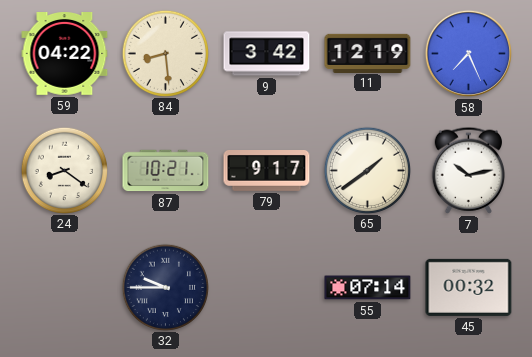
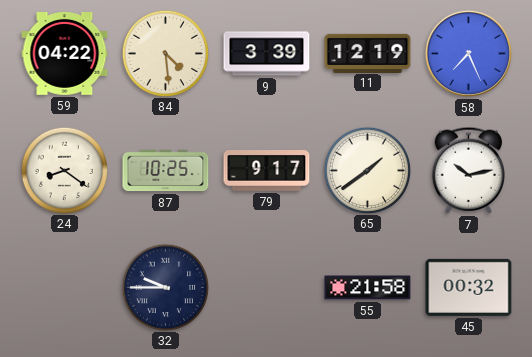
84: 8:29 -> 4:29 (165, 53)
9: 3:42 -> 3:39 (267, 54)
87: 10:21 -> 10:25 (166, 171)
55: 07:14 -> 21:58 (368, 288)
